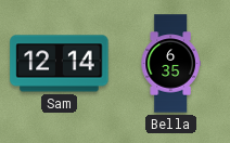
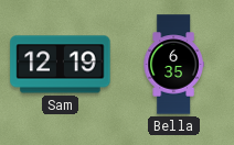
Sam: 12:14 -> 12:19 (61, 65)
